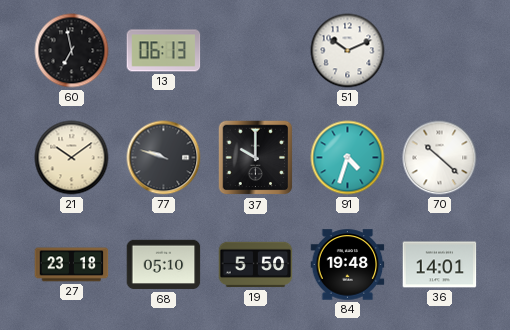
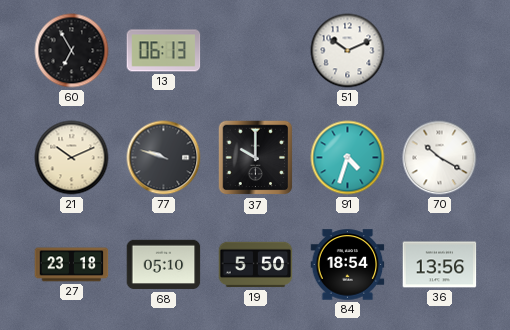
60: 6:58 -> 6:55 (72, 51)
21: 10:09 -> 10:11 (72, 158)
70: 10:22 -> 10:20 (440, 158)
84: 19:48 -> 18:54 (348, 265)
36: 14:01 -> 13:56 (440, 265)
